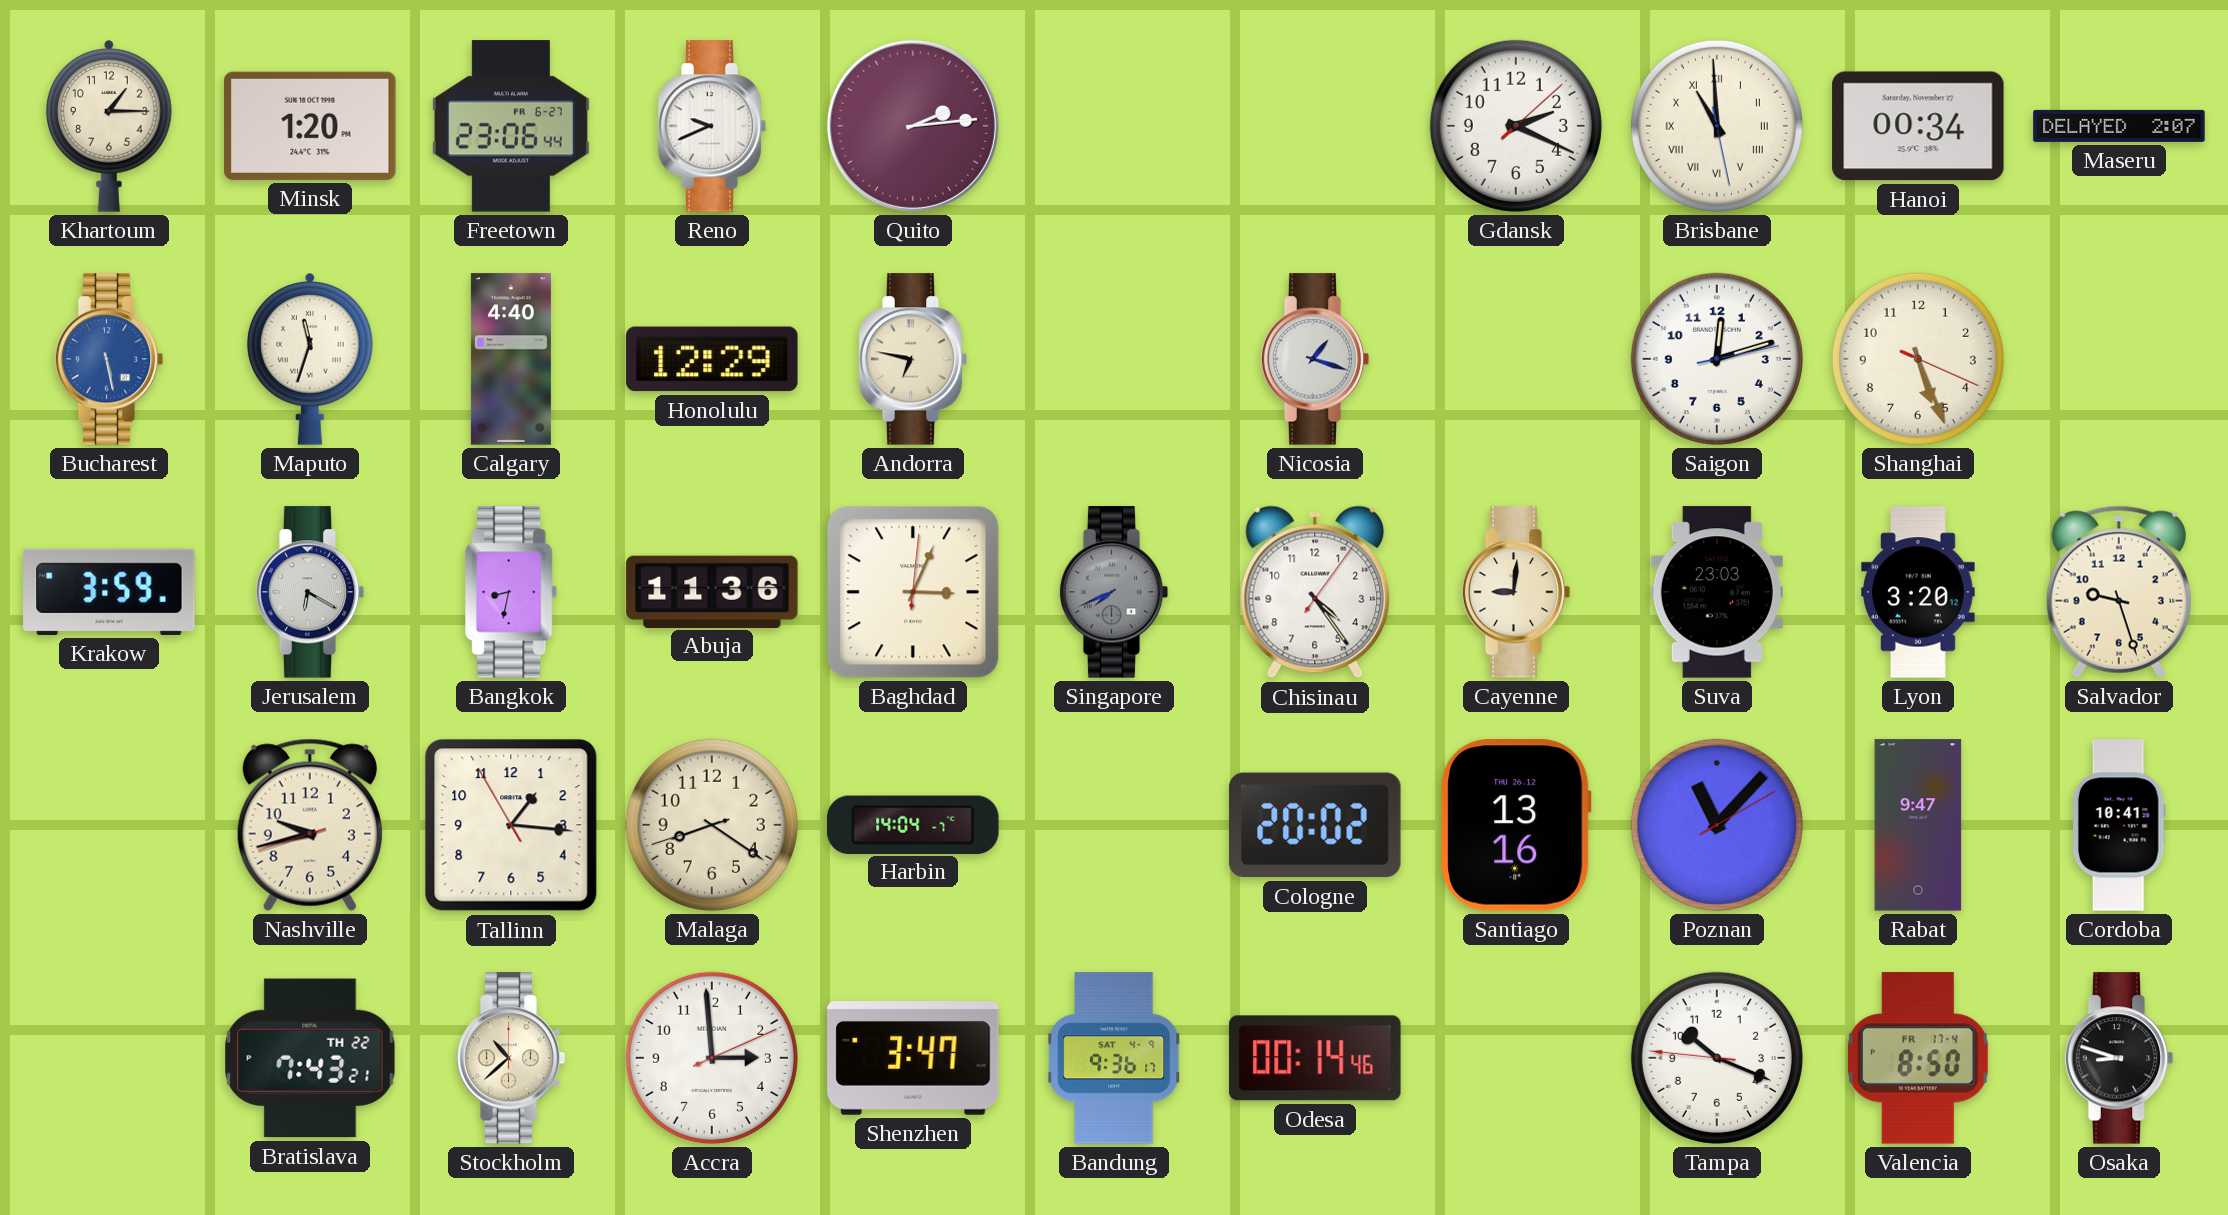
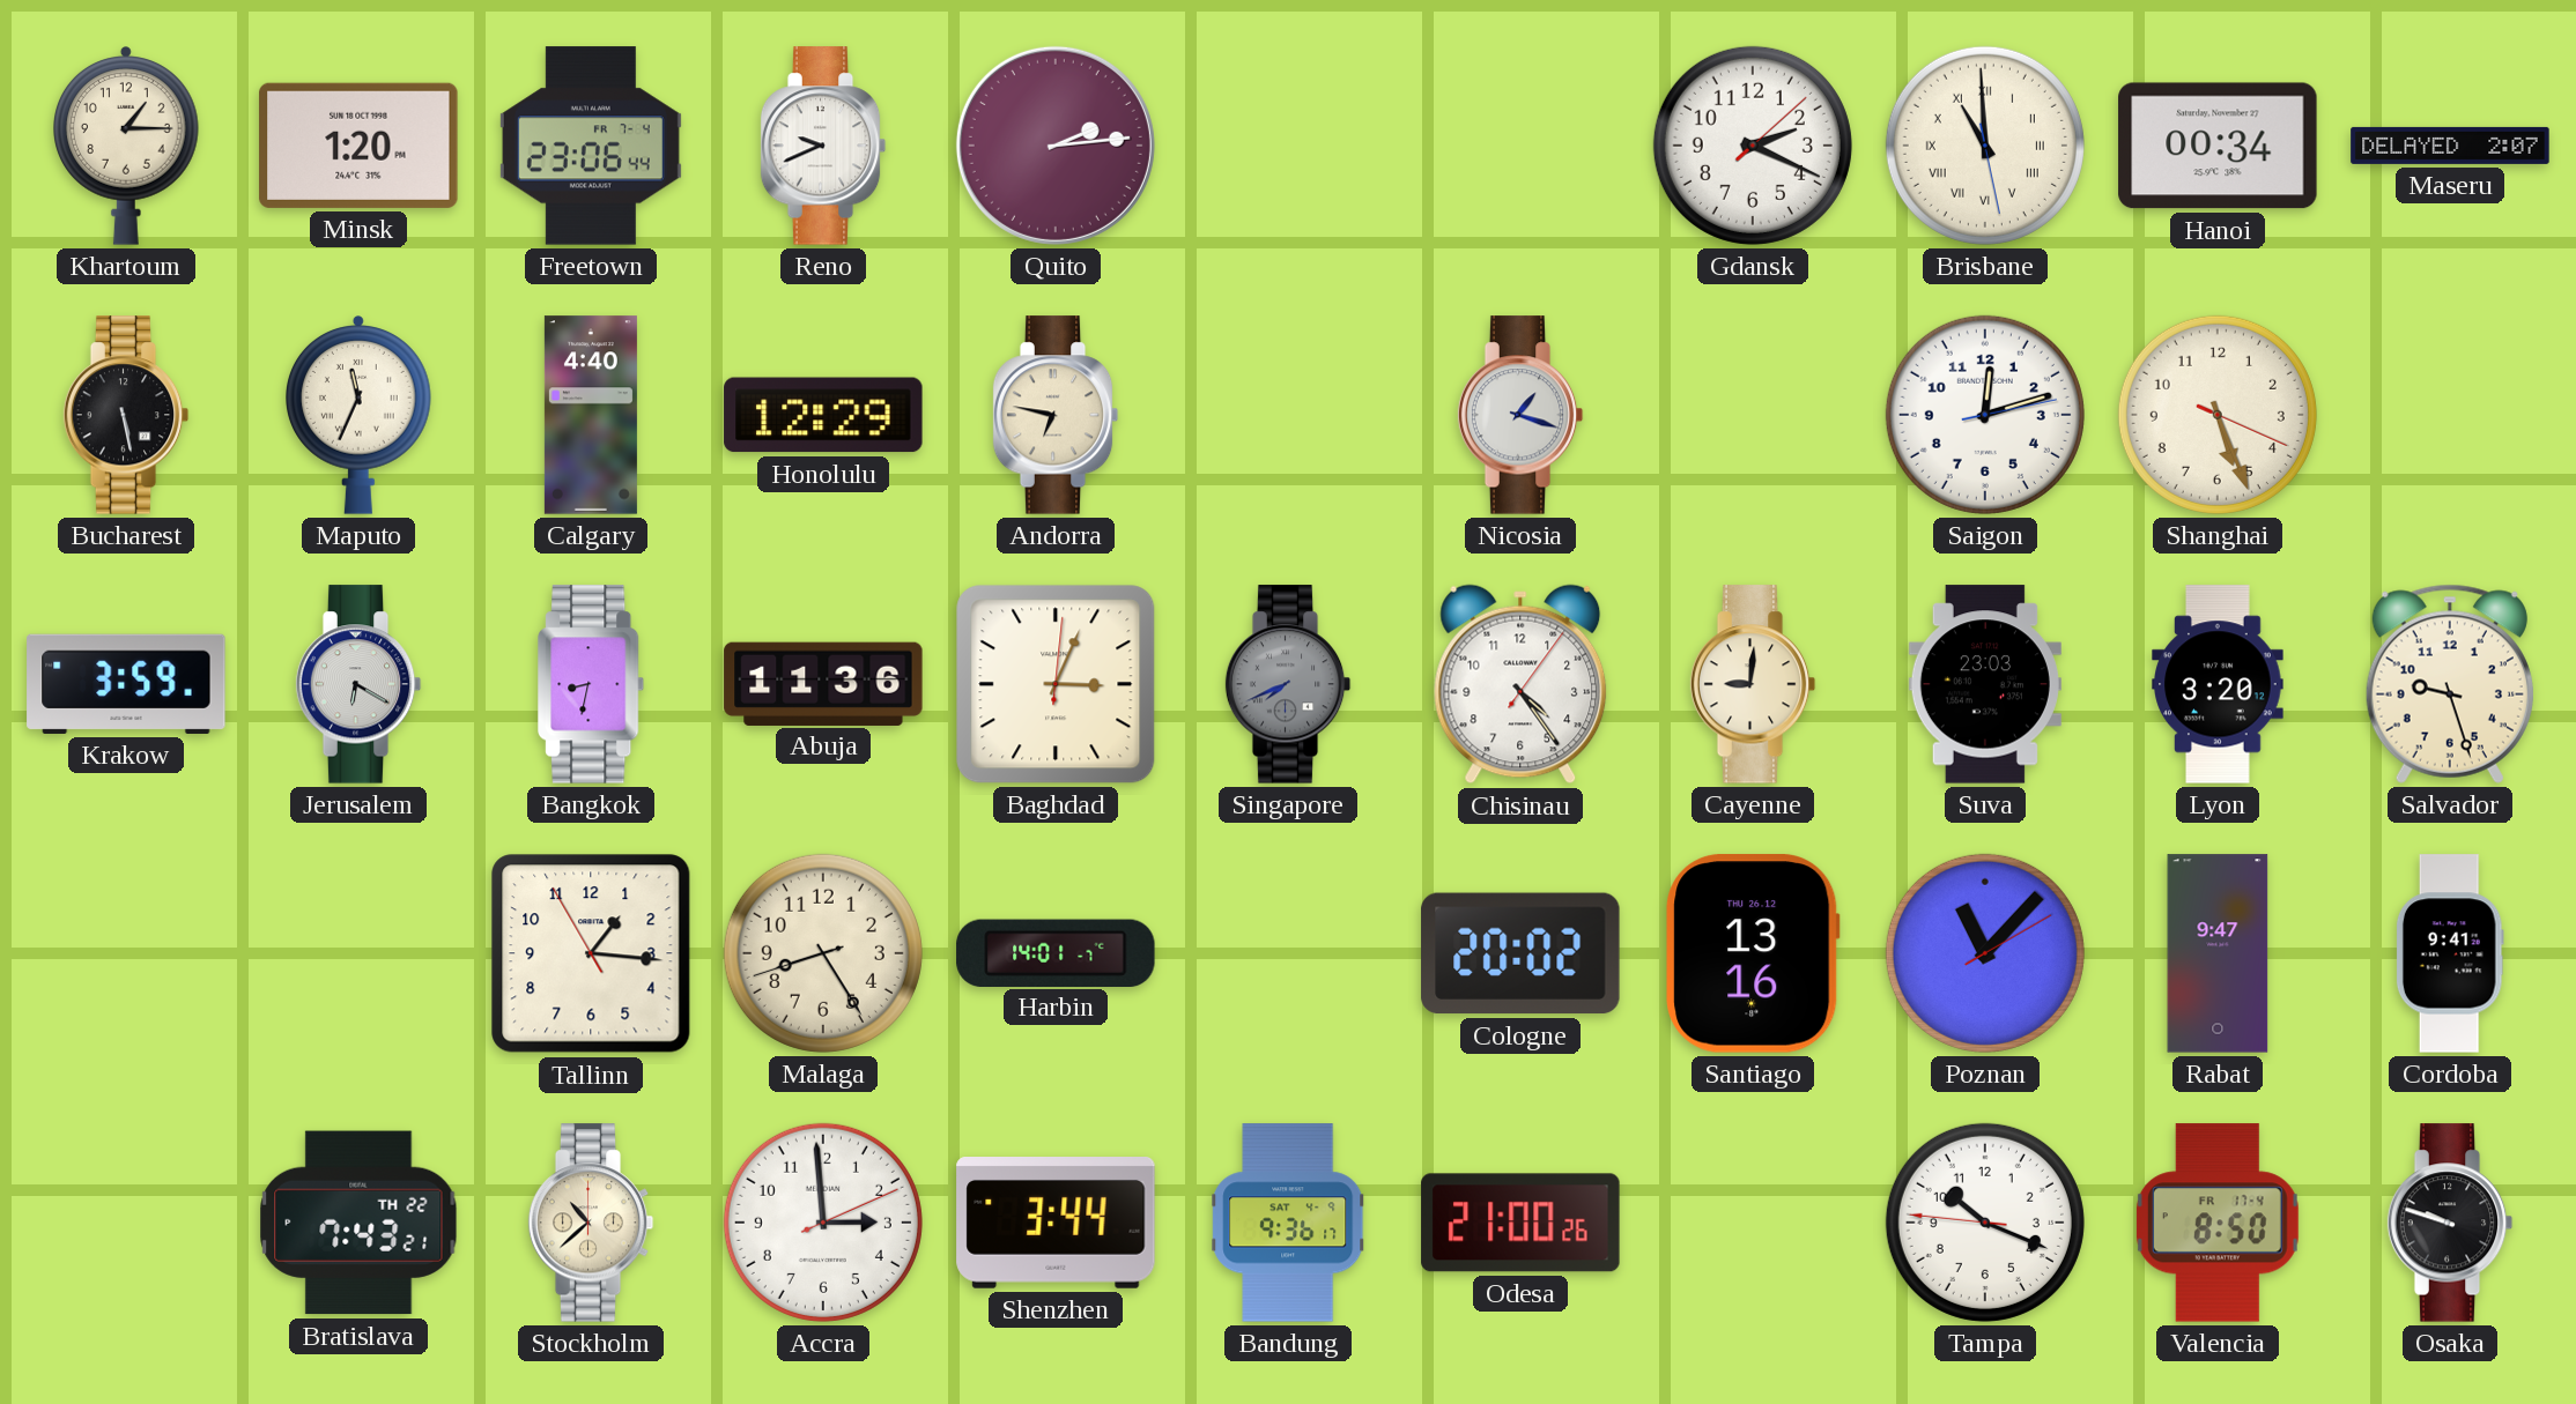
Freetown date: FR 6-27 -> FR 7-4 (591, 146)
Bucharest dial: blue -> black (126, 415)
Maputo: 11:33 -> 11:34 (360, 415)
Nashville: 9:42 -> none (310, 825)
Malaga: 8:20 -> 8:24 (823, 953)
Harbin: 14:04 -> 14:01 (1056, 952)
Cordoba: 10:41 -> 9:41 (2450, 953)
Shenzhen: 3:47 -> 3:44 (1056, 1224)
Odesa: 00:14 -> 21:00 (1520, 1223)
Osaka: 8:48 -> 9:48 (2450, 1223)
